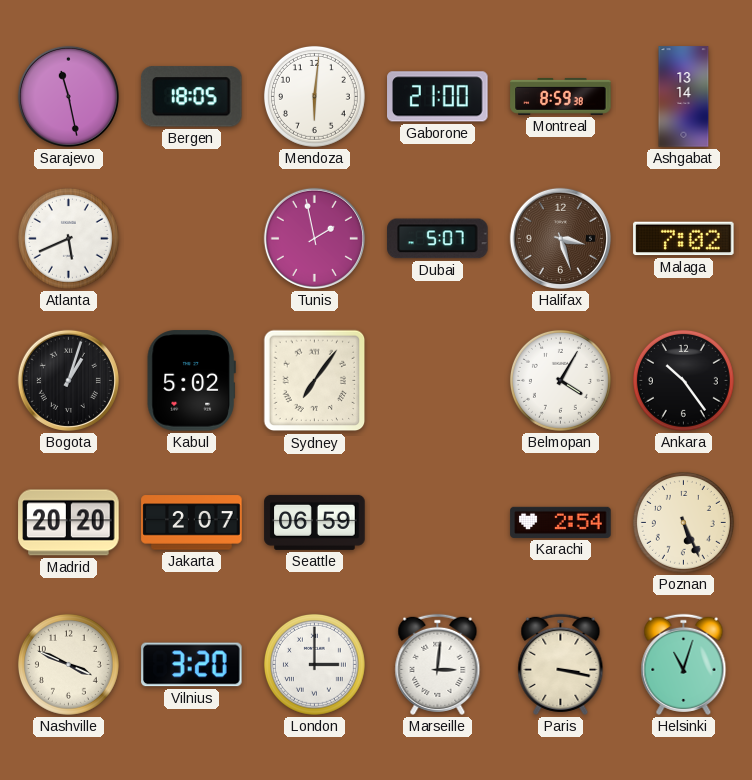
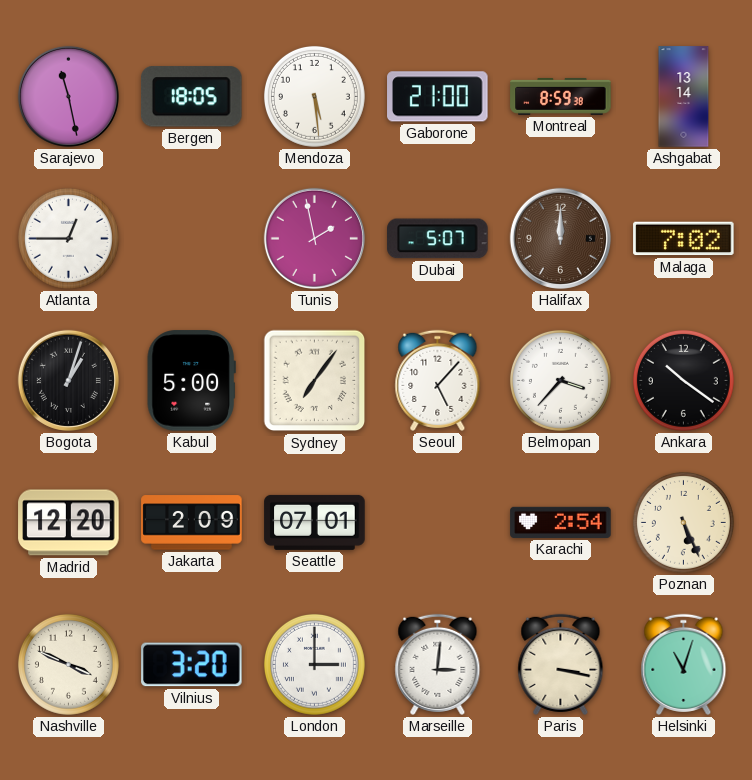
Mendoza: 6:01 -> 5:29 (314, 96)
Atlanta: 5:41 -> 12:45 (68, 238)
Halifax: 3:27 -> 12:00 (560, 238)
Kabul: 5:02 -> 5:00 (191, 381)
Seoul: none -> 5:07 (438, 380)
Belmopan: 4:05 -> 3:37 (560, 380)
Ankara: 10:24 -> 10:21 (683, 380)
Madrid: 20:20 -> 12:20 (69, 523)
Jakarta: 2:07 -> 2:09 (192, 523)
Seattle: 06:59 -> 07:01 (315, 522)
